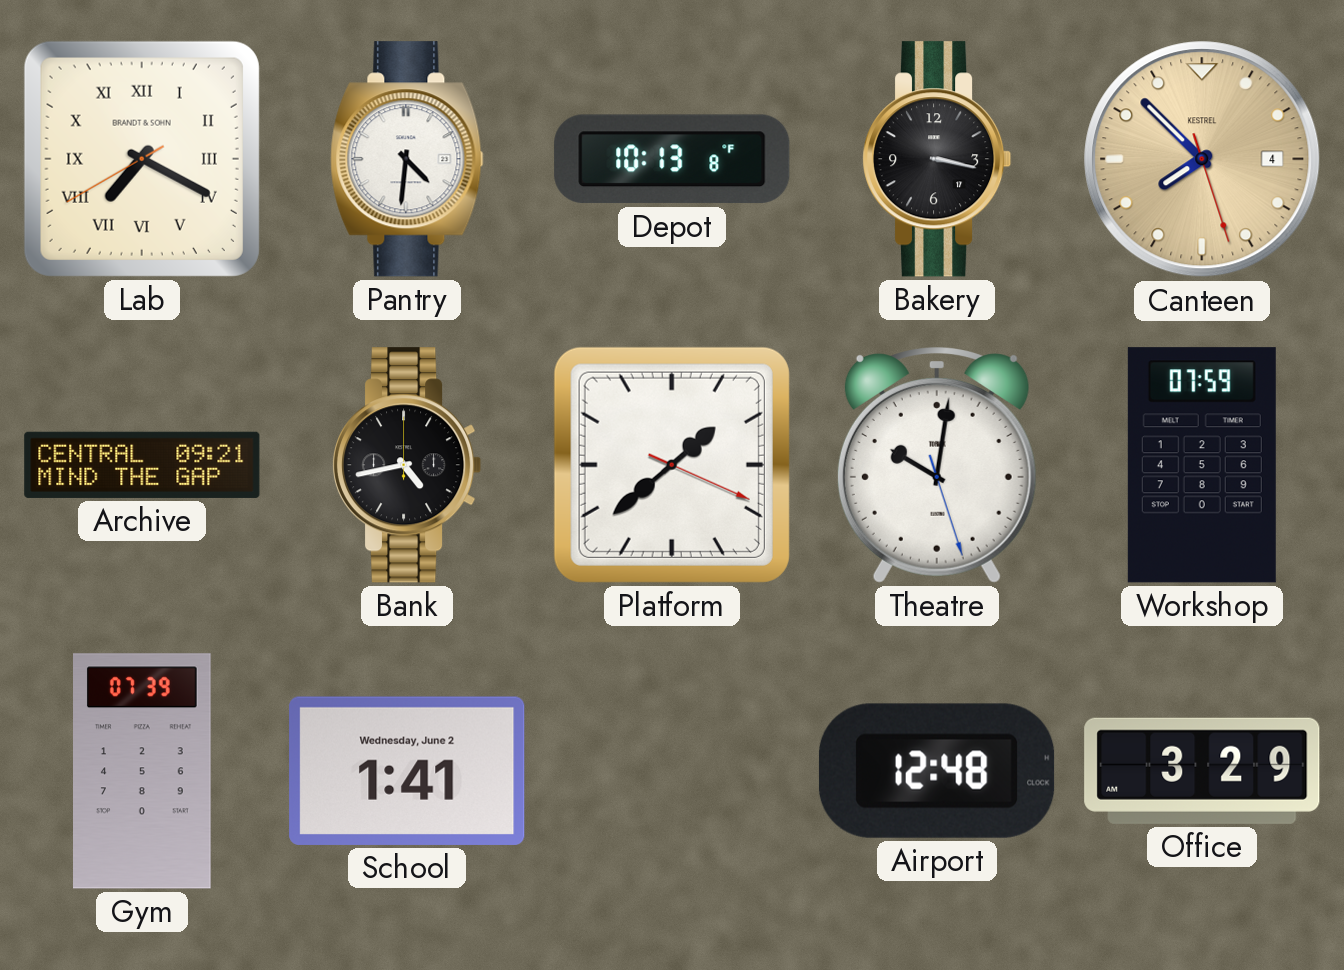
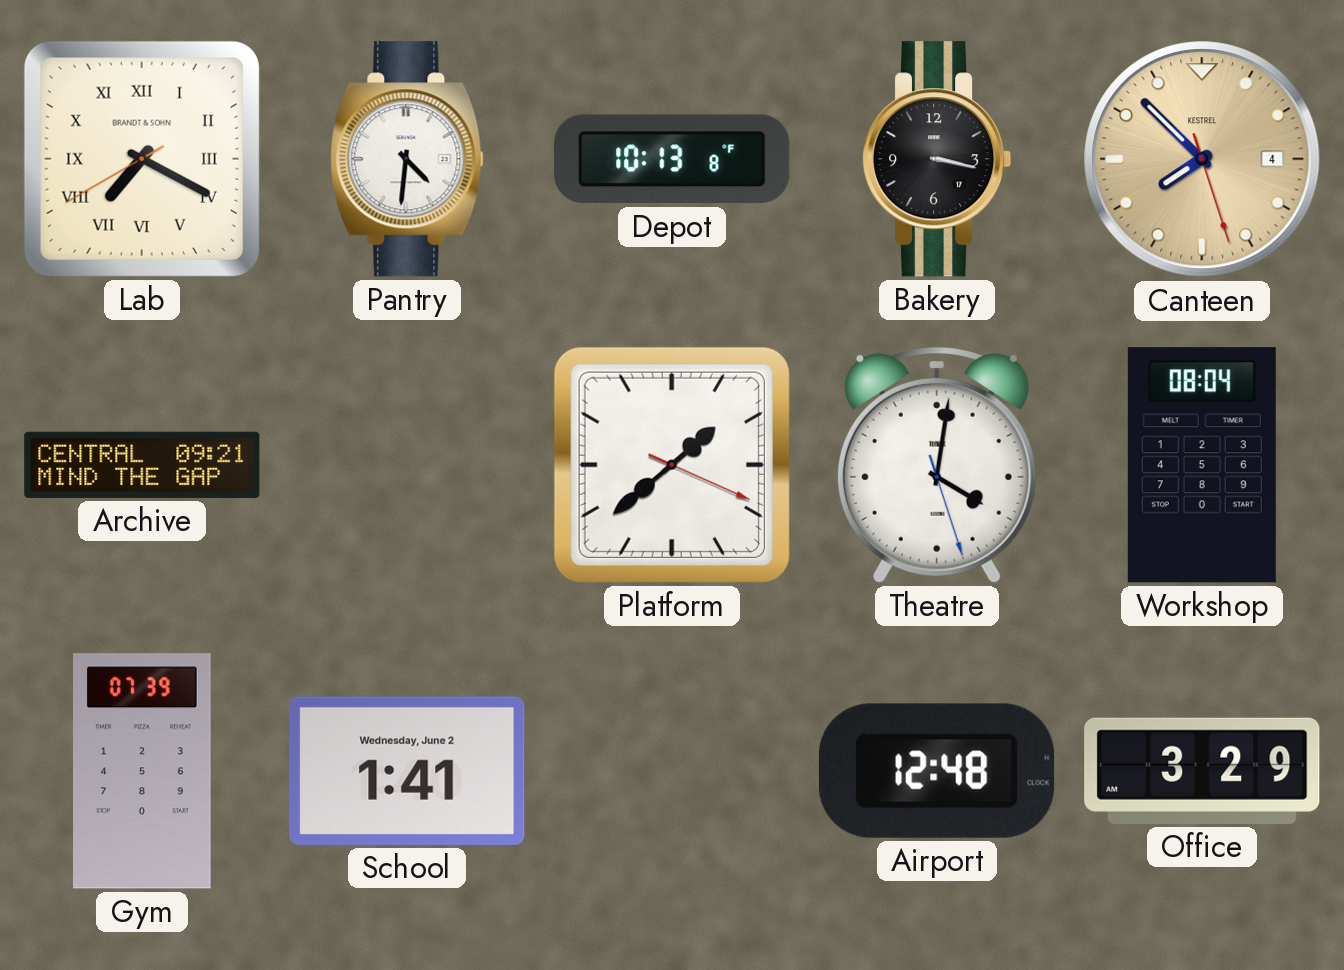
Bank: 4:43 -> none (408, 465)
Theatre: 10:01 -> 4:01 (937, 465)
Workshop: 07:59 -> 08:04 (1202, 465)
